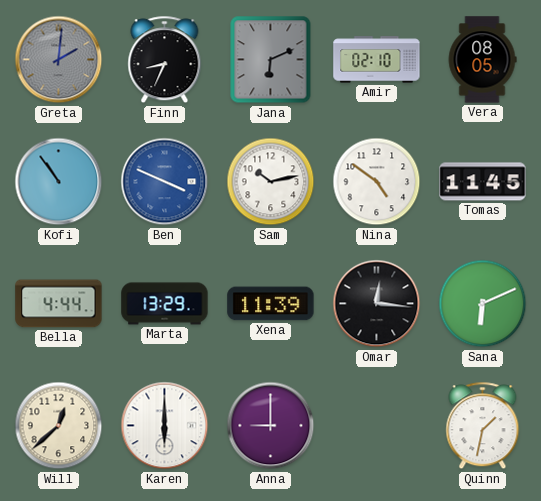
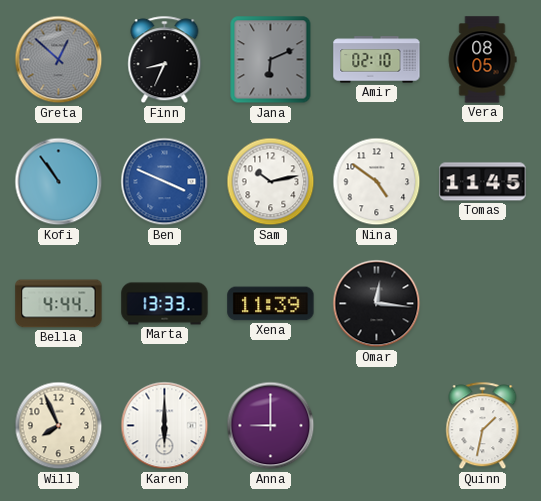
Greta: 2:01 -> 12:52 (59, 60)
Marta: 13:29 -> 13:33 (165, 304)
Sana: 6:11 -> none (483, 304)
Will: 12:38 -> 7:56 (59, 426)
